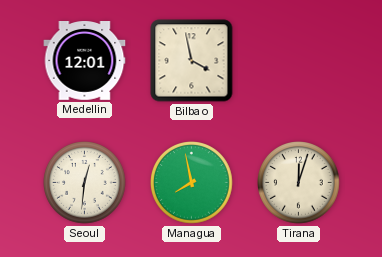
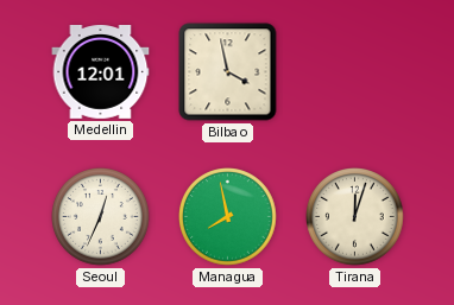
Seoul: 12:31 -> 12:34 (101, 217)
